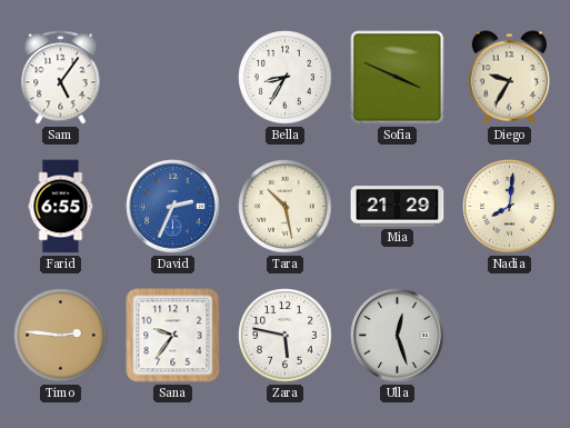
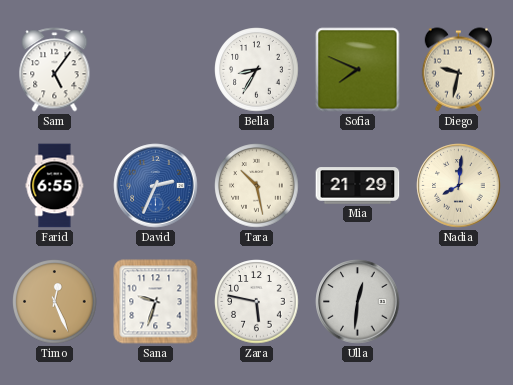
Sofia: 3:49 -> 7:49 (358, 70)
Diego: 9:35 -> 9:32 (459, 70)
Timo: 2:46 -> 12:26 (55, 302)
Sana: 9:36 -> 9:33 (156, 302)
Ulla: 12:27 -> 12:31 (358, 302)
